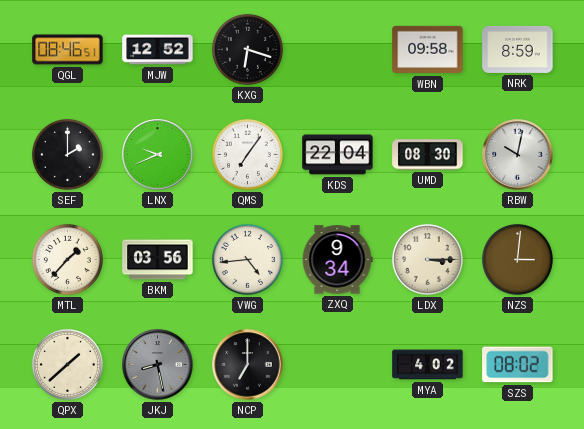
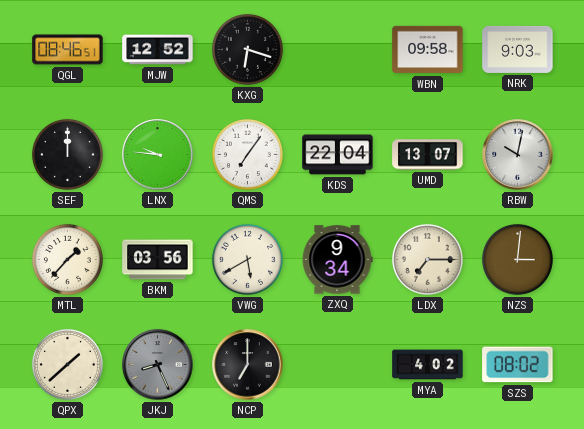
NRK: 8:59 -> 9:03 (518, 49)
SEF: 2:00 -> 12:00 (67, 154)
LNX: 9:41 -> 9:46 (158, 155)
UMD: 08:30 -> 13:07 (428, 155)
VWG: 4:44 -> 5:40 (247, 259)
LDX: 3:15 -> 7:15 (427, 259)
JKJ: 8:28 -> 8:26 (158, 365)
